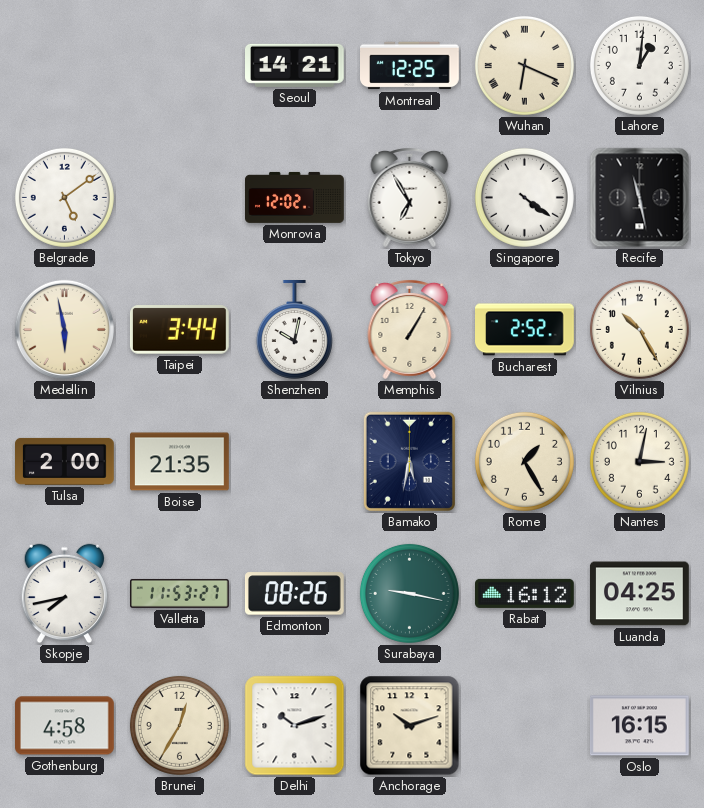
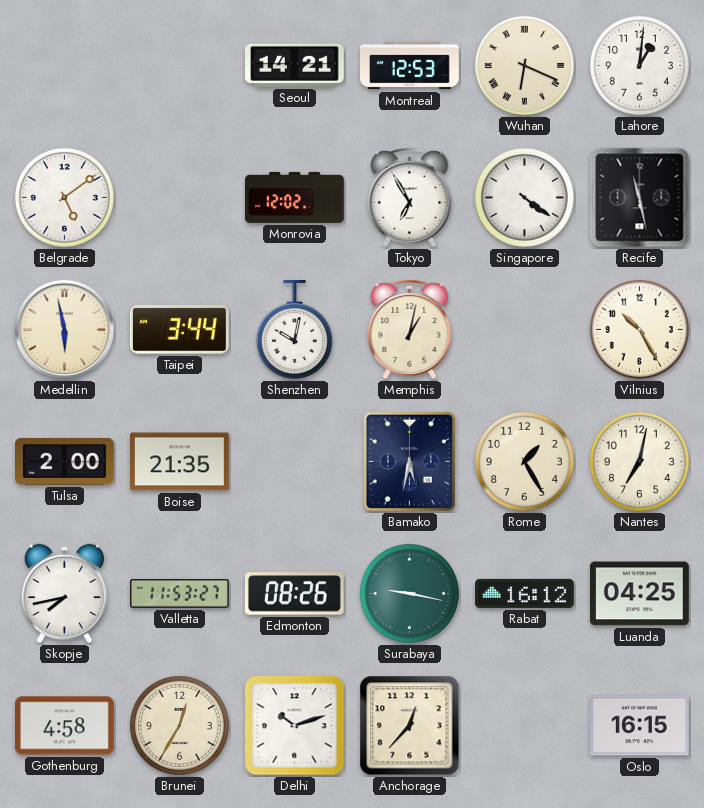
Montreal: 12:25 -> 12:53 (410, 66)
Memphis: 1:05 -> 1:02 (410, 330)
Bucharest: 2:52 -> none (525, 330)
Nantes: 3:02 -> 7:02 (639, 461)
Anchorage: 10:12 -> 12:37 (410, 726)
